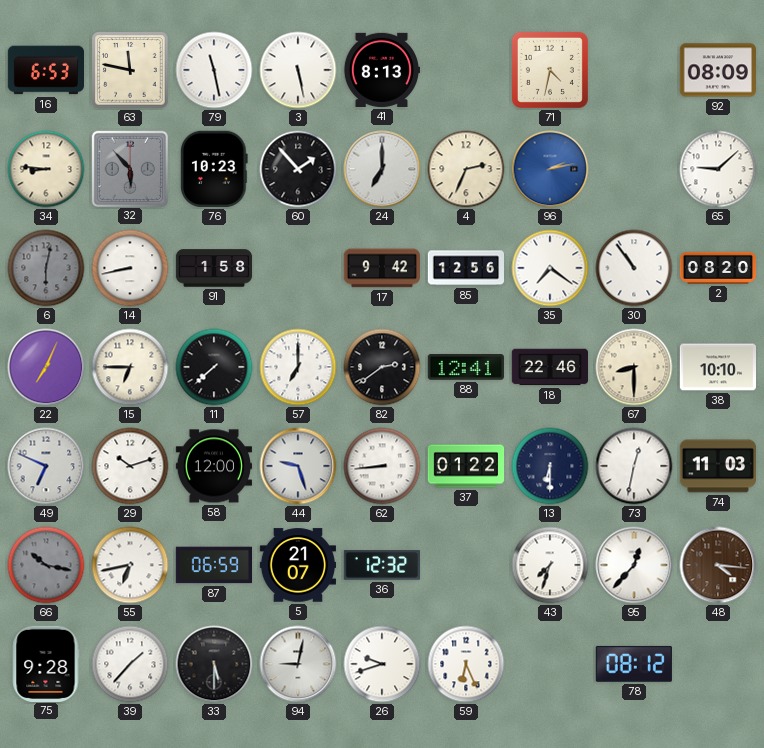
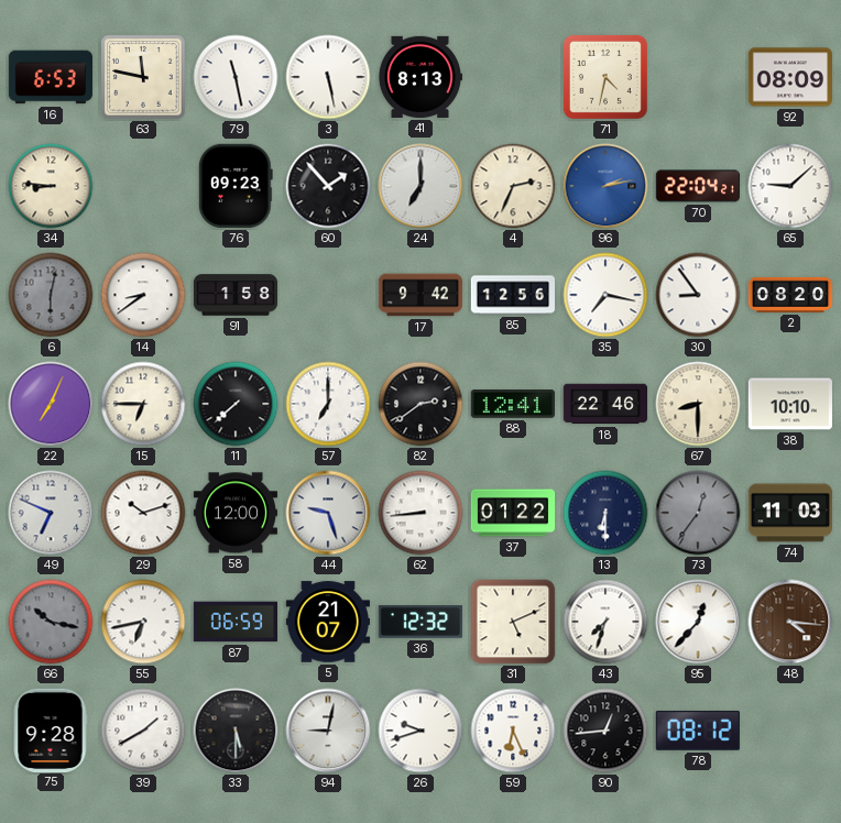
32: 5:53 -> none (129, 168)
76: 10:23 -> 09:23 (237, 186)
70: none -> 22:04 (697, 186)
14: 8:43 -> 8:39 (143, 295)
35: 7:21 -> 7:17 (605, 295)
30: 10:54 -> 8:54 (698, 295)
73: 12:32 -> 12:36 (698, 513)
73 dial: white -> grey (698, 513)
31: none -> 5:11 (513, 622)
39: 1:37 -> 1:40 (143, 731)
90: none -> 12:44 (605, 731)
